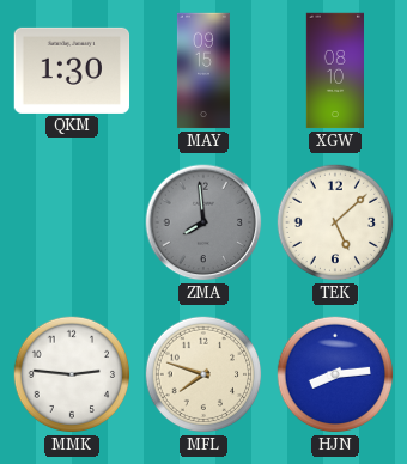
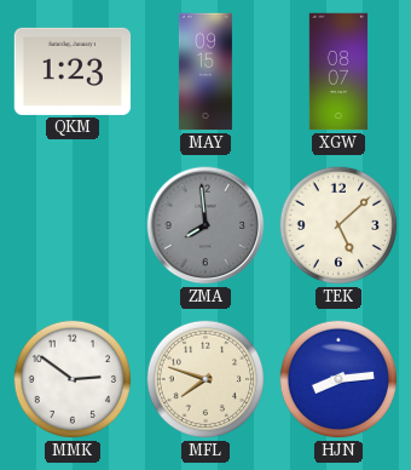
QKM: 1:30 -> 1:23 (73, 71)
XGW: 08:10 -> 08:07 (337, 71)
MMK: 2:46 -> 2:51 (73, 379)
